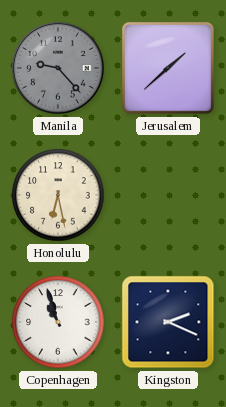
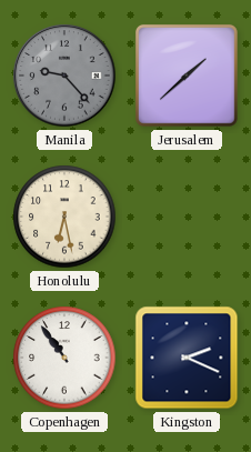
Copenhagen: 10:57 -> 10:54 (64, 358)
